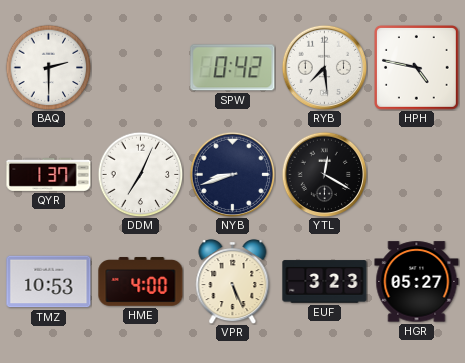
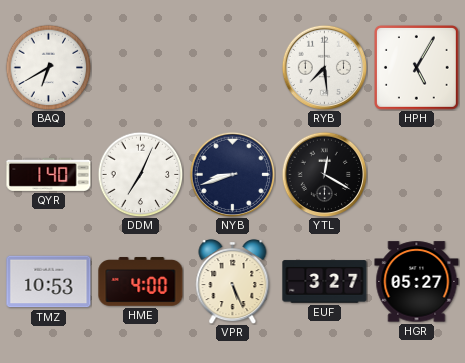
BAQ: 2:30 -> 6:40 (48, 67)
SPW: 0:42 -> none (233, 68)
HPH: 4:47 -> 5:05 (417, 68)
QYR: 1:37 -> 1:40 (49, 174)
EUF: 3:23 -> 3:27 (325, 282)
